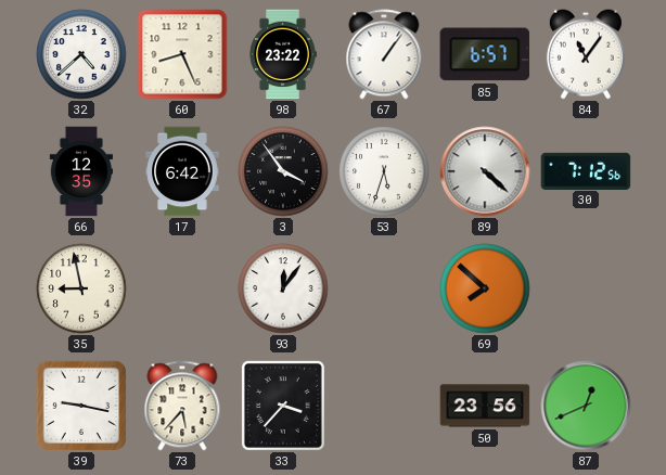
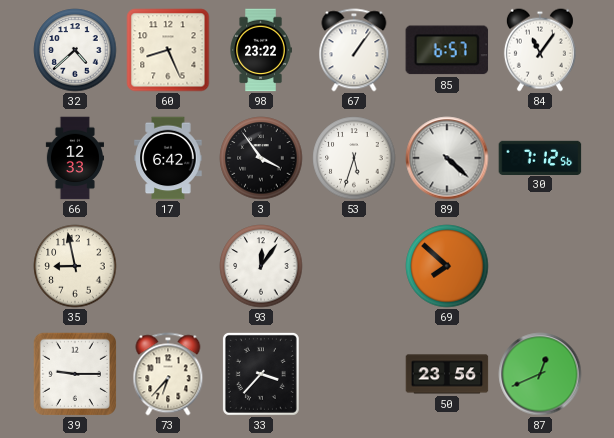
66: 12:35 -> 12:33 (74, 158)
39: 9:17 -> 9:15 (75, 374)
73: 5:37 -> 6:37 (168, 374)
